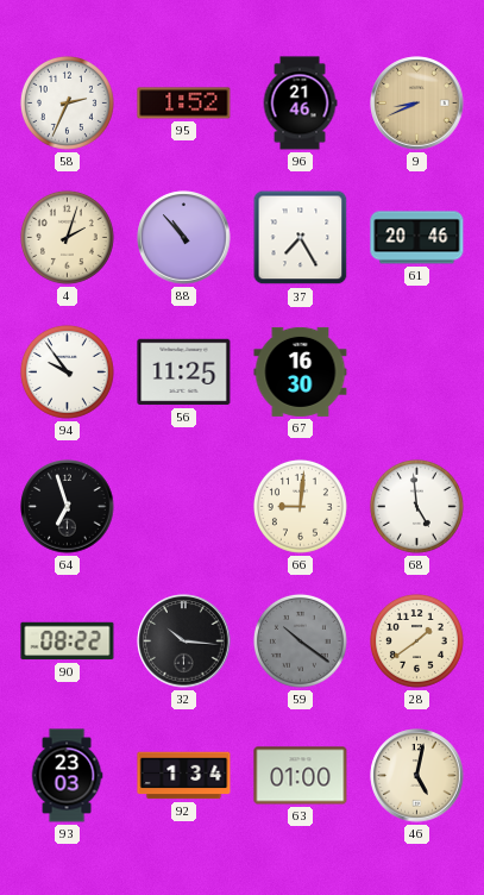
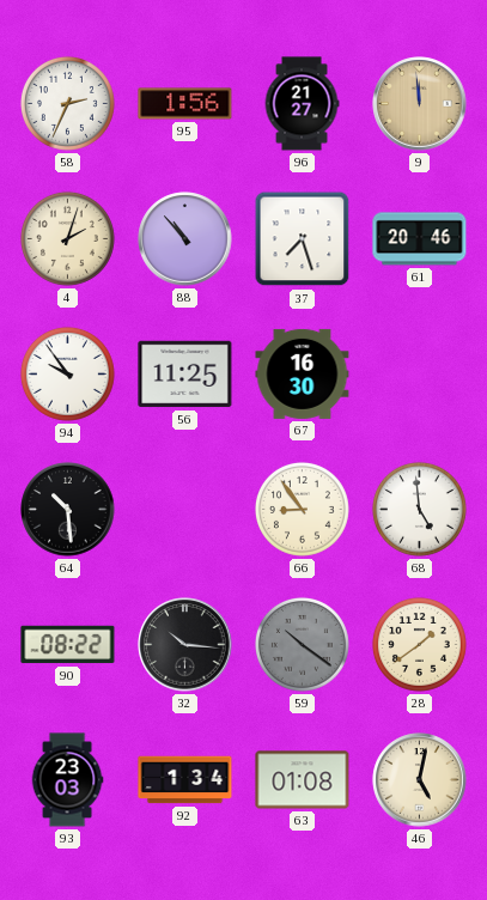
95: 1:52 -> 1:56 (185, 104)
96: 21:46 -> 21:27 (302, 104)
9: 8:41 -> 11:59 (420, 104)
37: 7:25 -> 7:27 (303, 239)
64: 6:57 -> 10:29 (68, 510)
66: 9:01 -> 8:54 (302, 509)
63: 01:00 -> 01:08 (303, 780)
